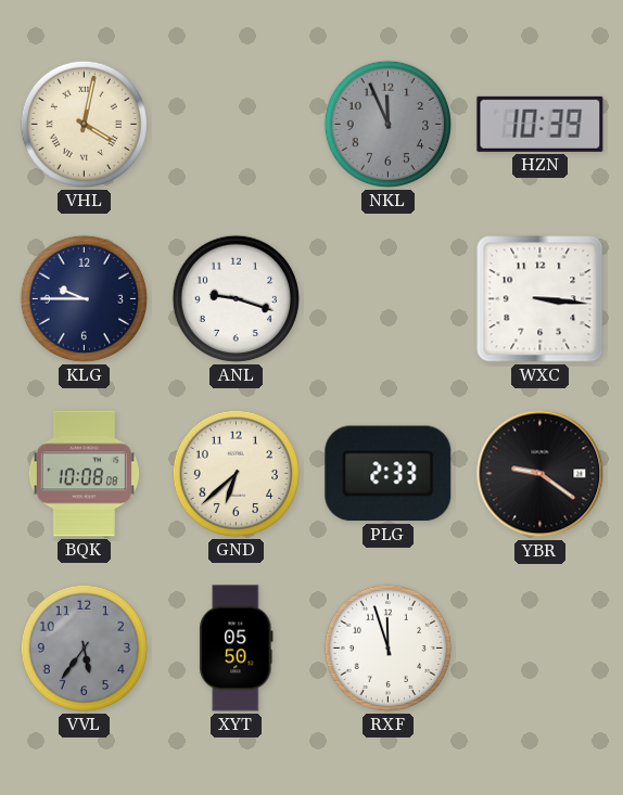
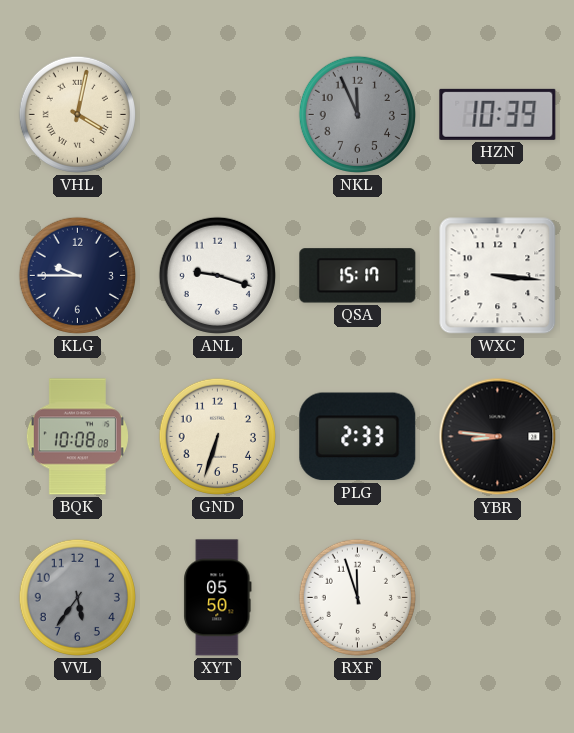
QSA: none -> 15:17 (358, 276)
GND: 6:38 -> 6:33 (217, 436)
YBR: 9:21 -> 8:46 (498, 437)
